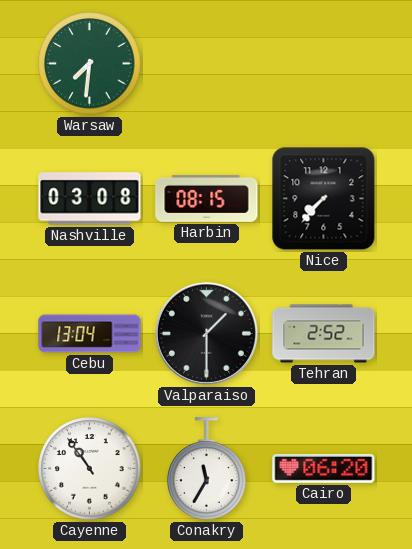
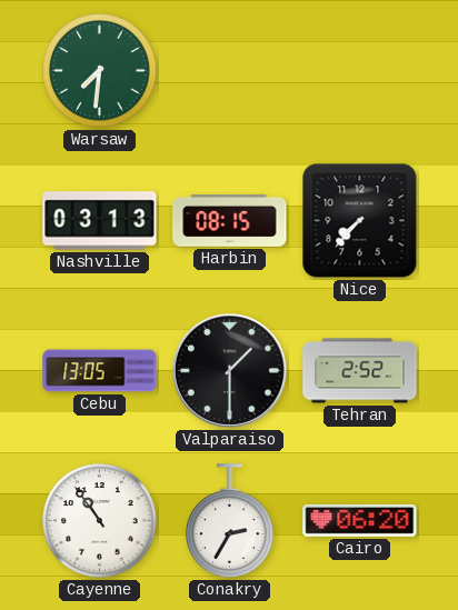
Nashville: 03:08 -> 03:13 (100, 221)
Cebu: 13:04 -> 13:05 (100, 371)
Conakry: 11:35 -> 2:35 (230, 521)
